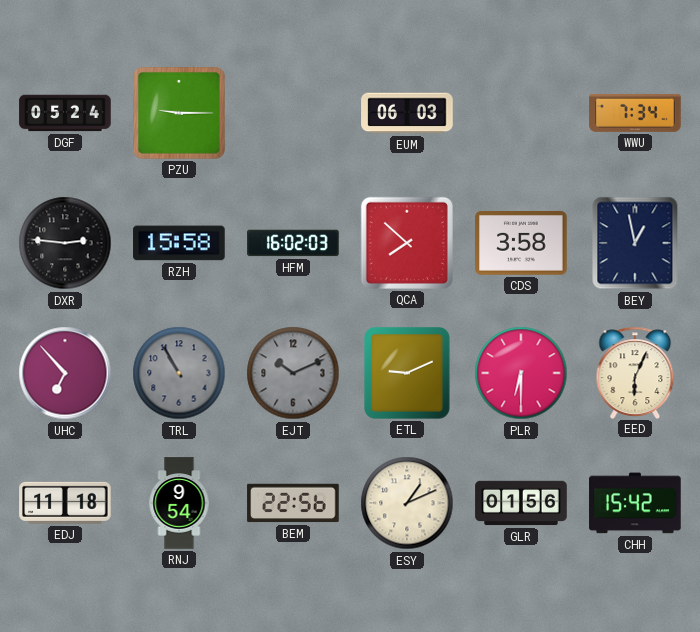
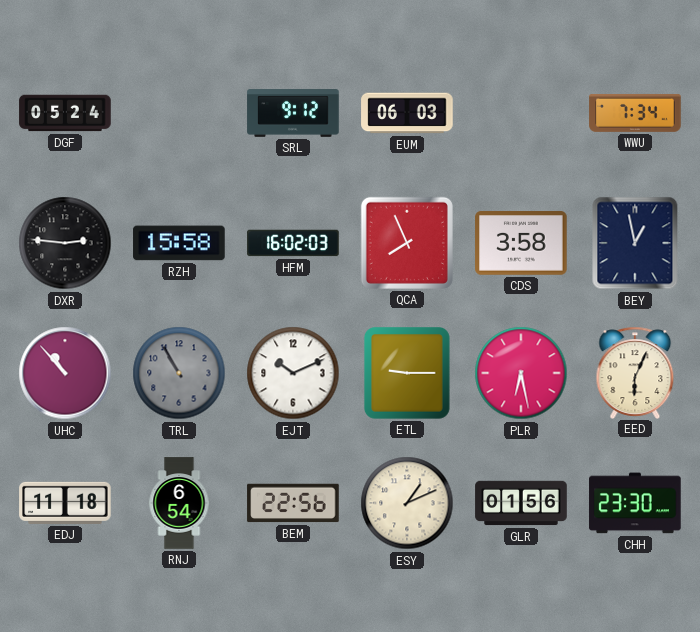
PZU: 9:15 -> none (179, 113)
SRL: none -> 9:12 (293, 114)
QCA: 7:52 -> 7:56 (407, 243)
UHC: 6:53 -> 10:53 (65, 373)
EJT dial: grey -> white (293, 373)
ETL: 9:11 -> 9:15 (407, 374)
PLR: 6:30 -> 6:28 (521, 373)
RNJ: 9:54 -> 6:54 (179, 503)
CHH: 15:42 -> 23:30 (635, 503)
